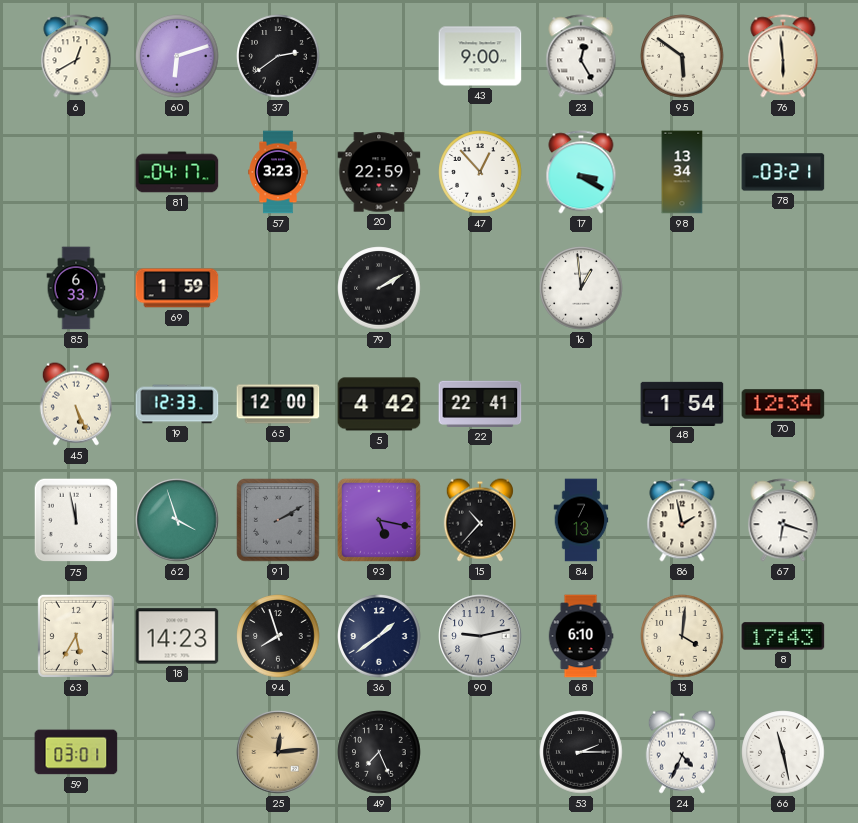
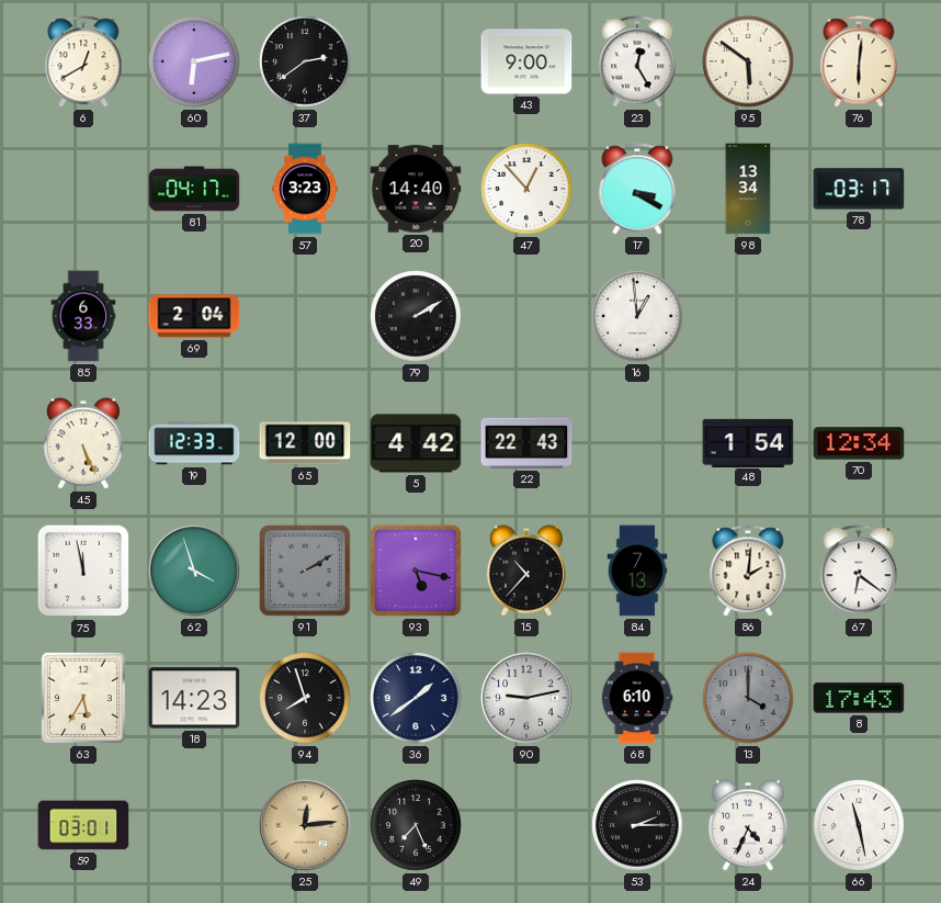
60: 6:12 -> 6:13 (194, 61)
76: 5:59 -> 6:01 (859, 61)
20: 22:59 -> 14:40 (416, 189)
78: 03:21 -> 03:17 (859, 189)
69: 1:59 -> 2:04 (194, 316)
22: 22:41 -> 22:43 (526, 443)
86: 1:58 -> 2:01 (748, 571)
67: 6:18 -> 6:21 (859, 571)
13: 4:01 -> 4:00 (748, 698)
13 dial: cream -> grey (748, 698)
